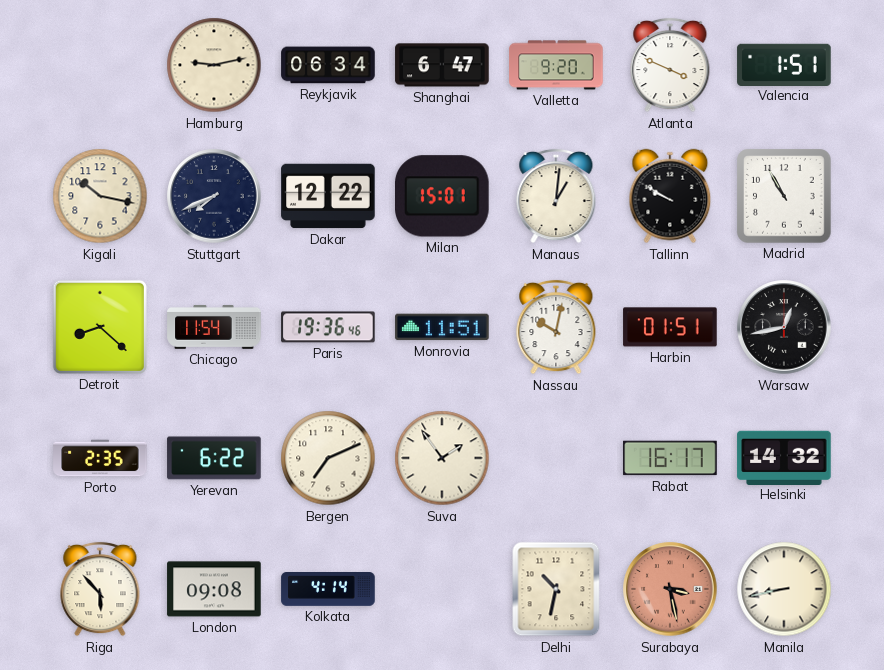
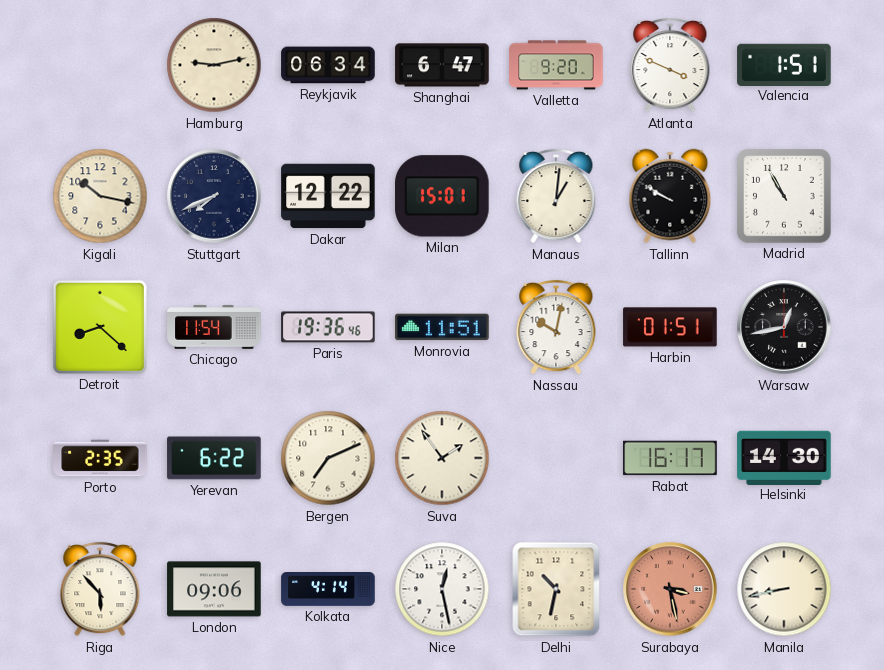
Helsinki: 14:32 -> 14:30 (784, 457)
London: 09:08 -> 09:06 (214, 589)
Nice: none -> 12:28 (442, 589)
